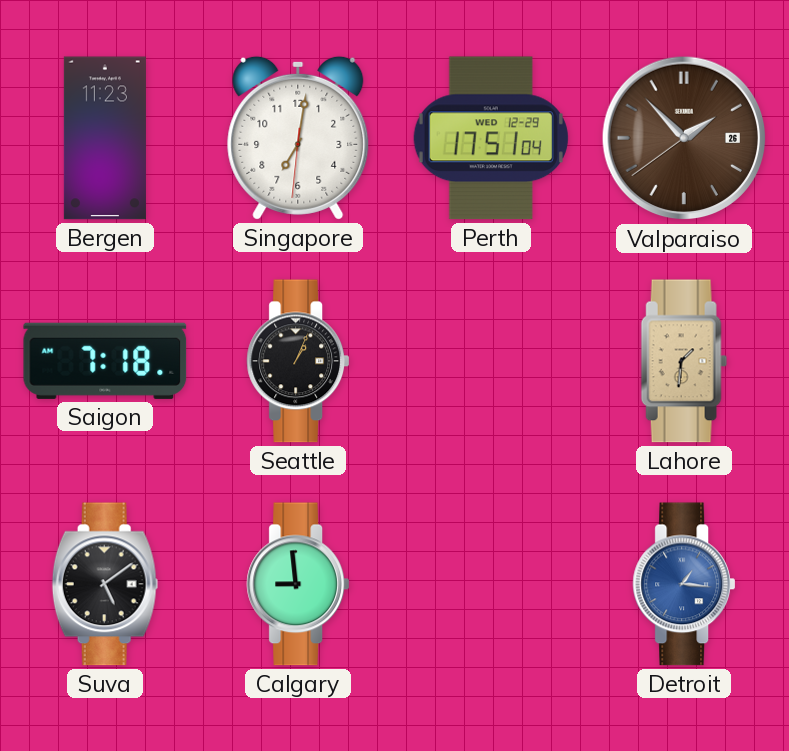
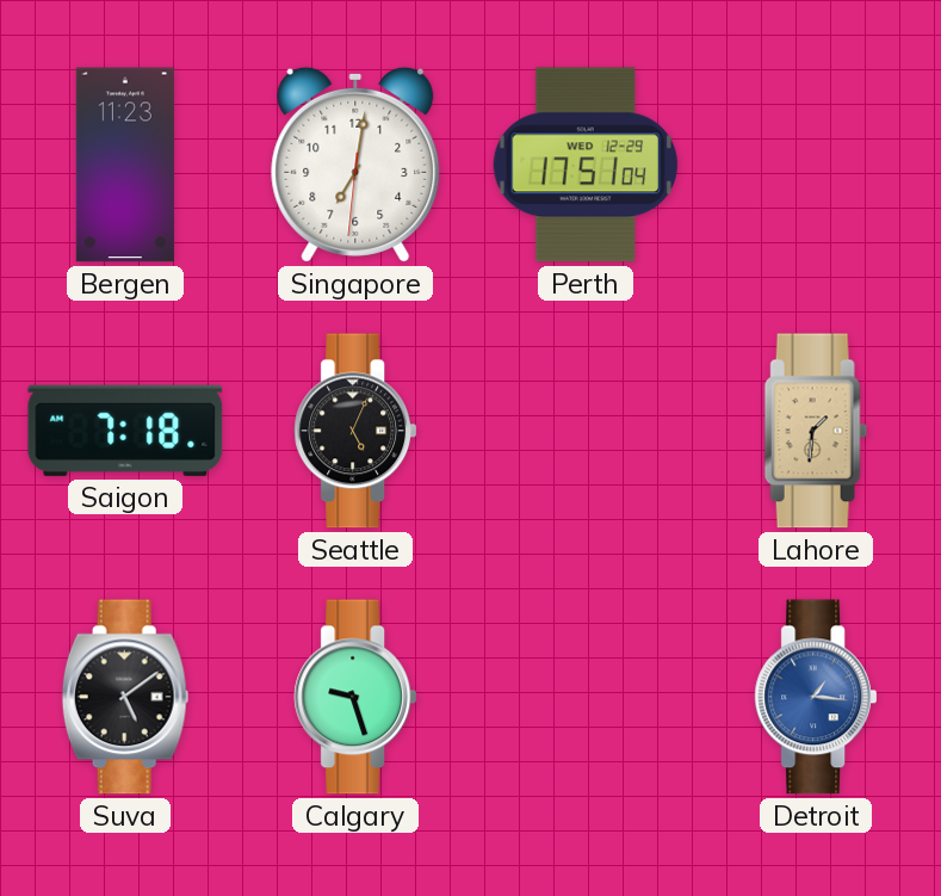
Valparaiso: 1:52 -> none (684, 138)
Seattle: 1:04 -> 5:04 (354, 431)
Calgary: 8:59 -> 9:27 (354, 697)
